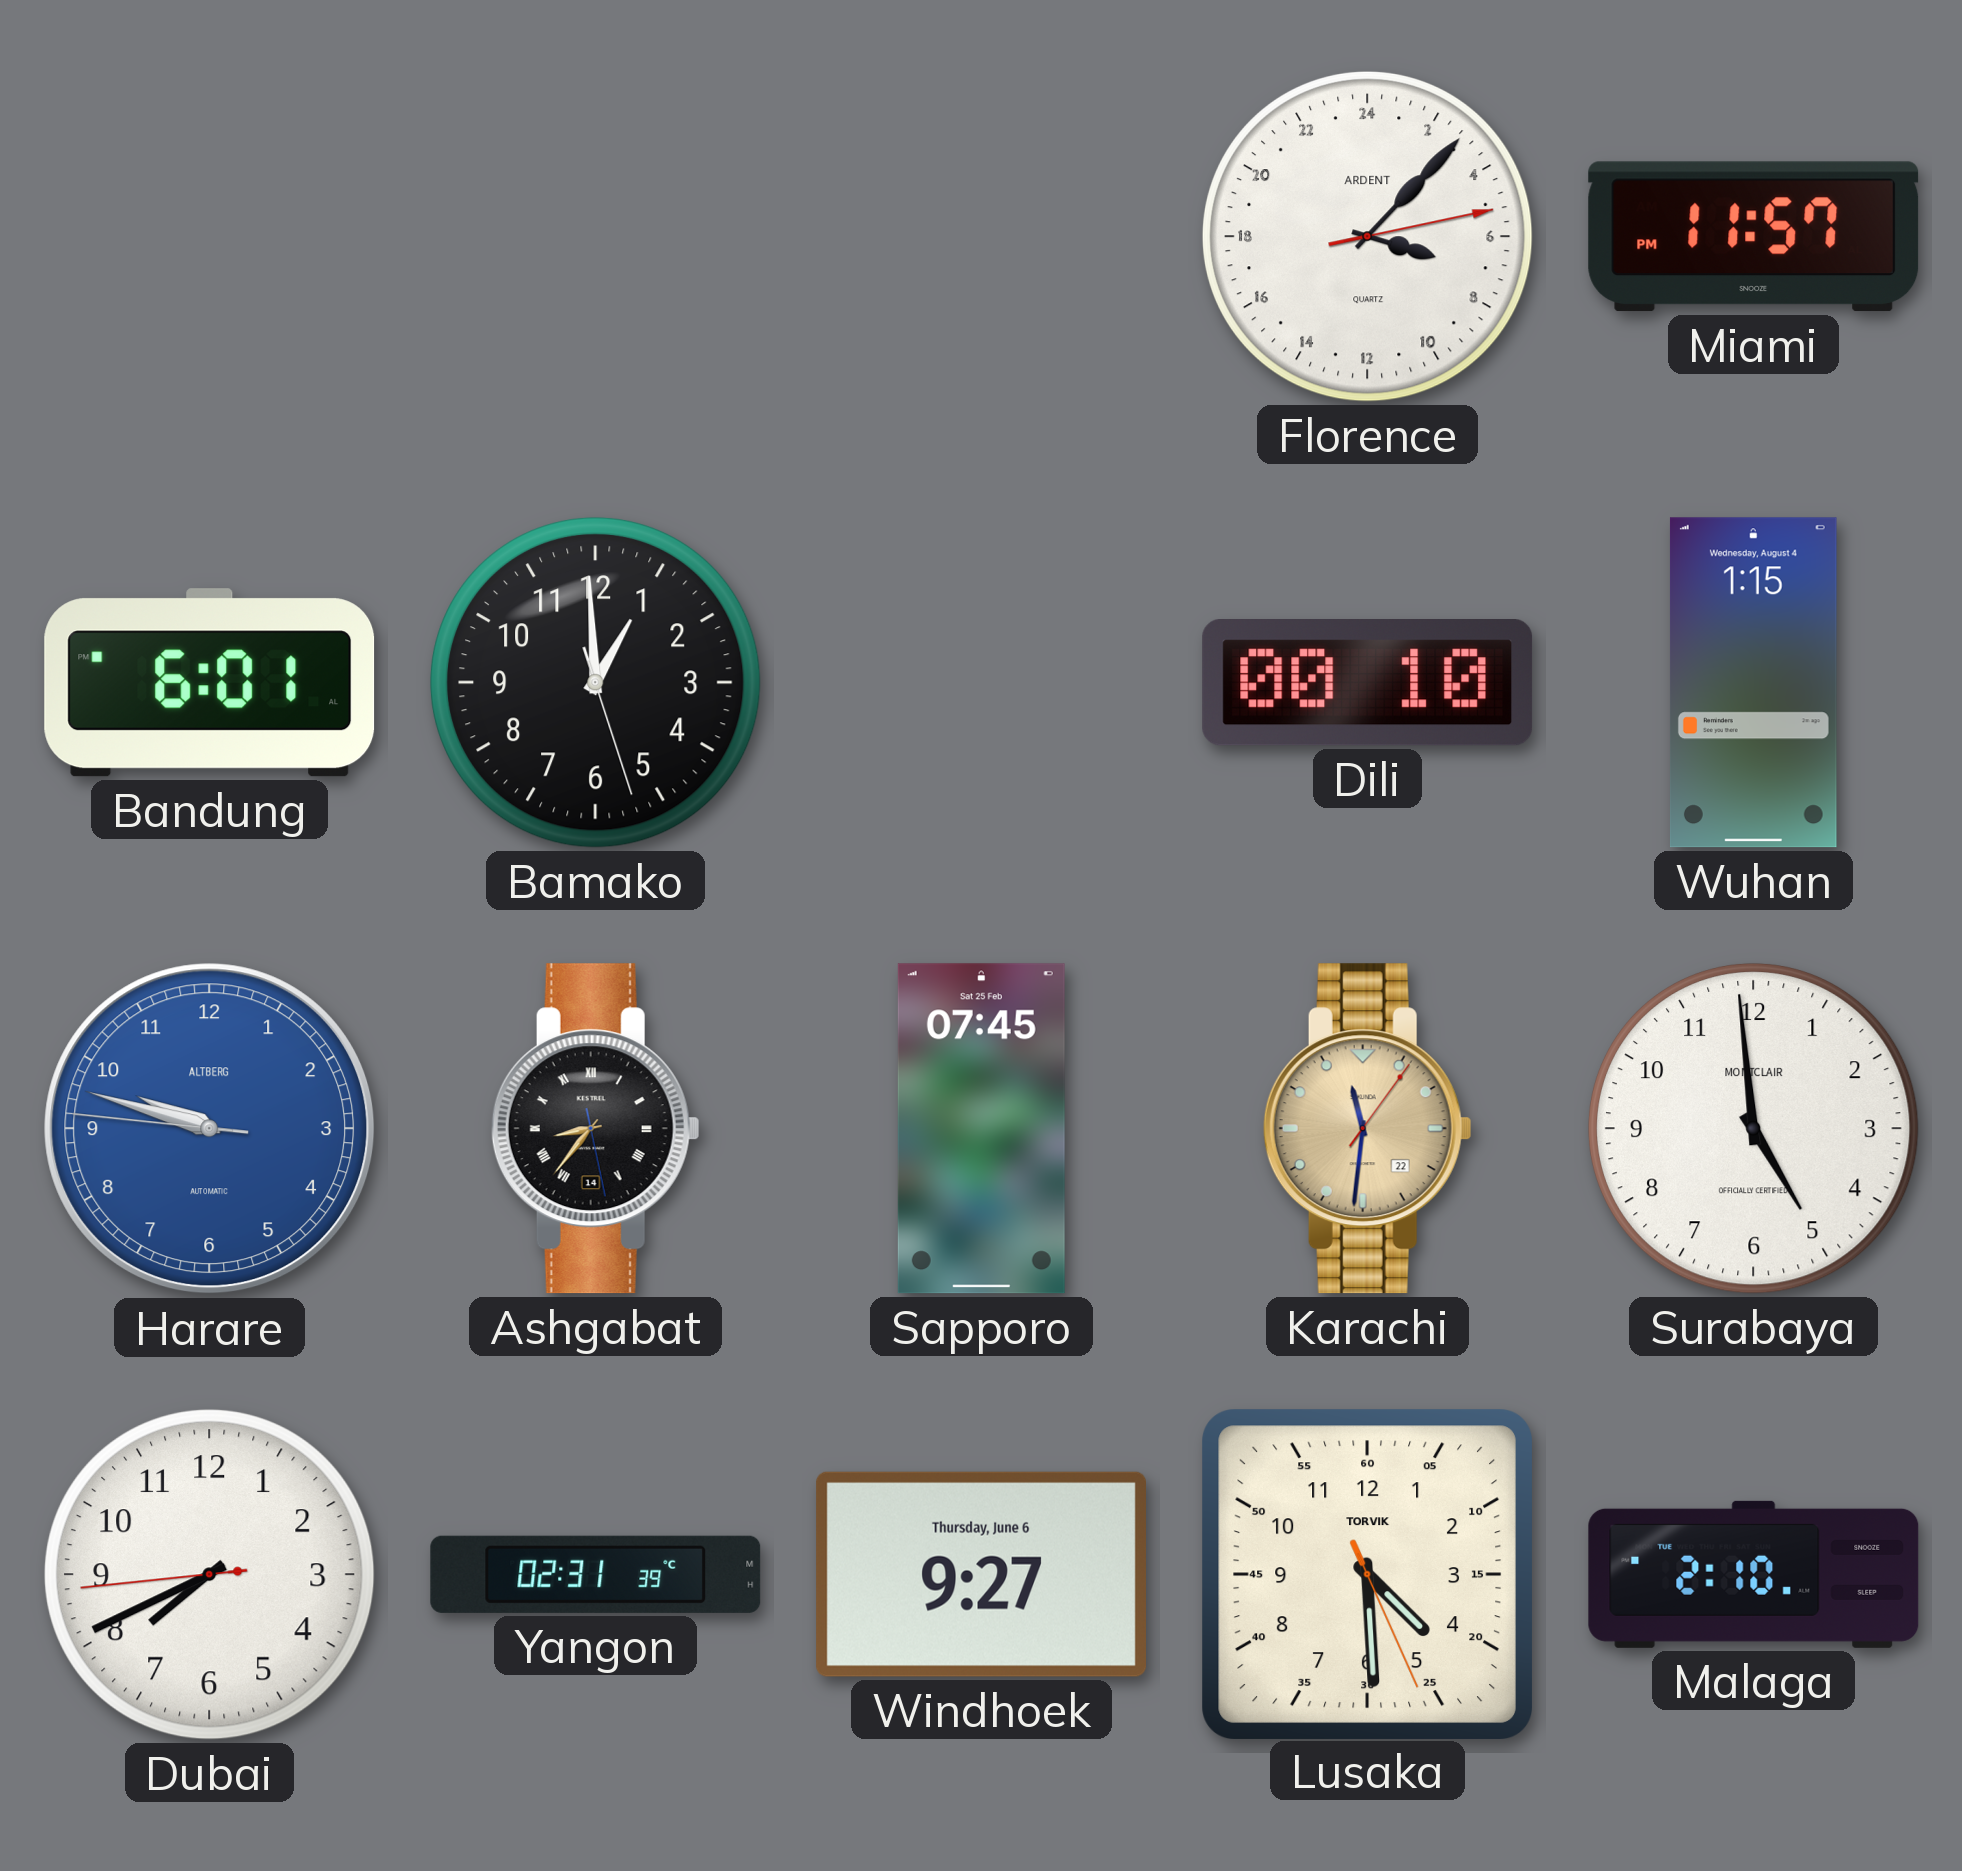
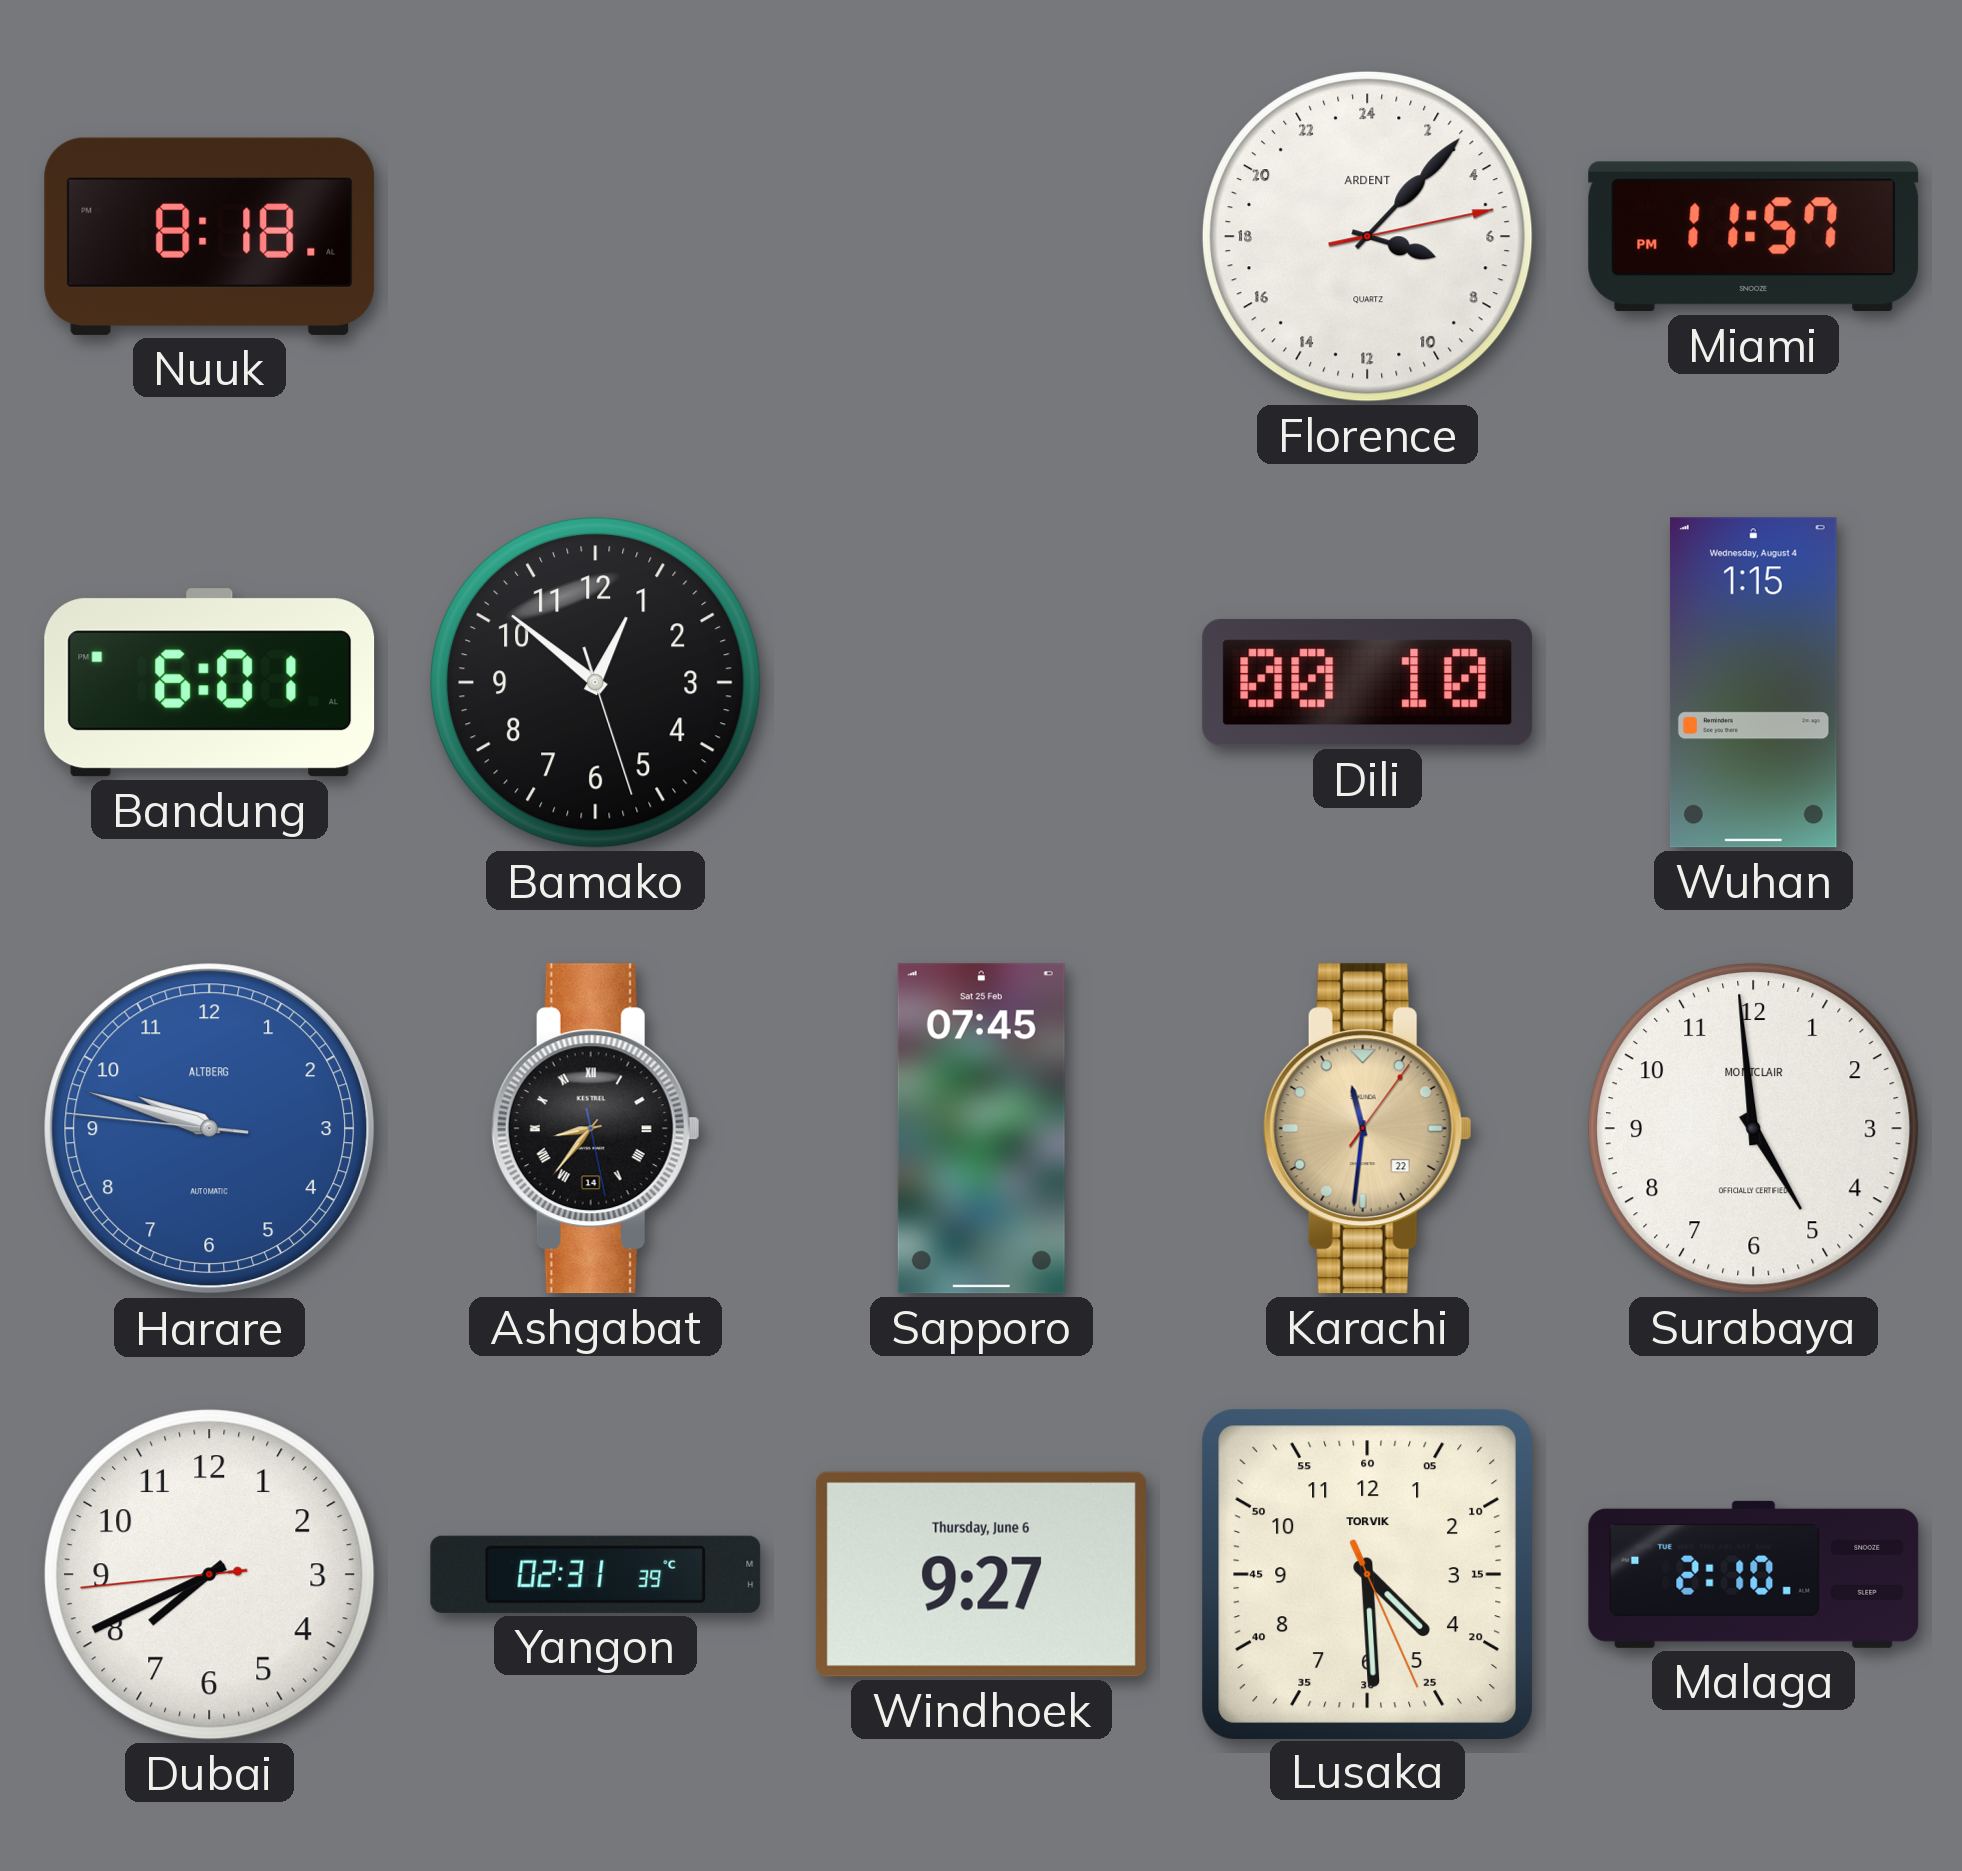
Nuuk: none -> 8:18 (210, 236)
Bamako: 12:59 -> 12:51 (595, 682)
